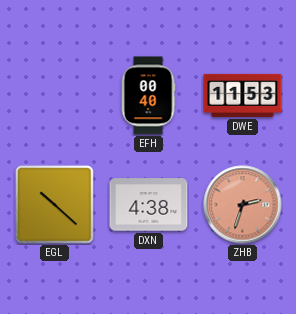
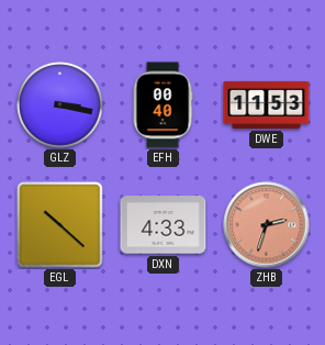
GLZ: none -> 3:17 (60, 105)
DXN: 4:38 -> 4:33 (164, 225)
